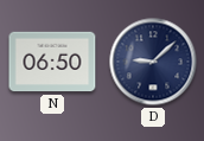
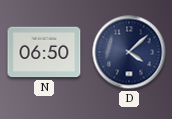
D: 9:08 -> 4:08 (129, 52)
